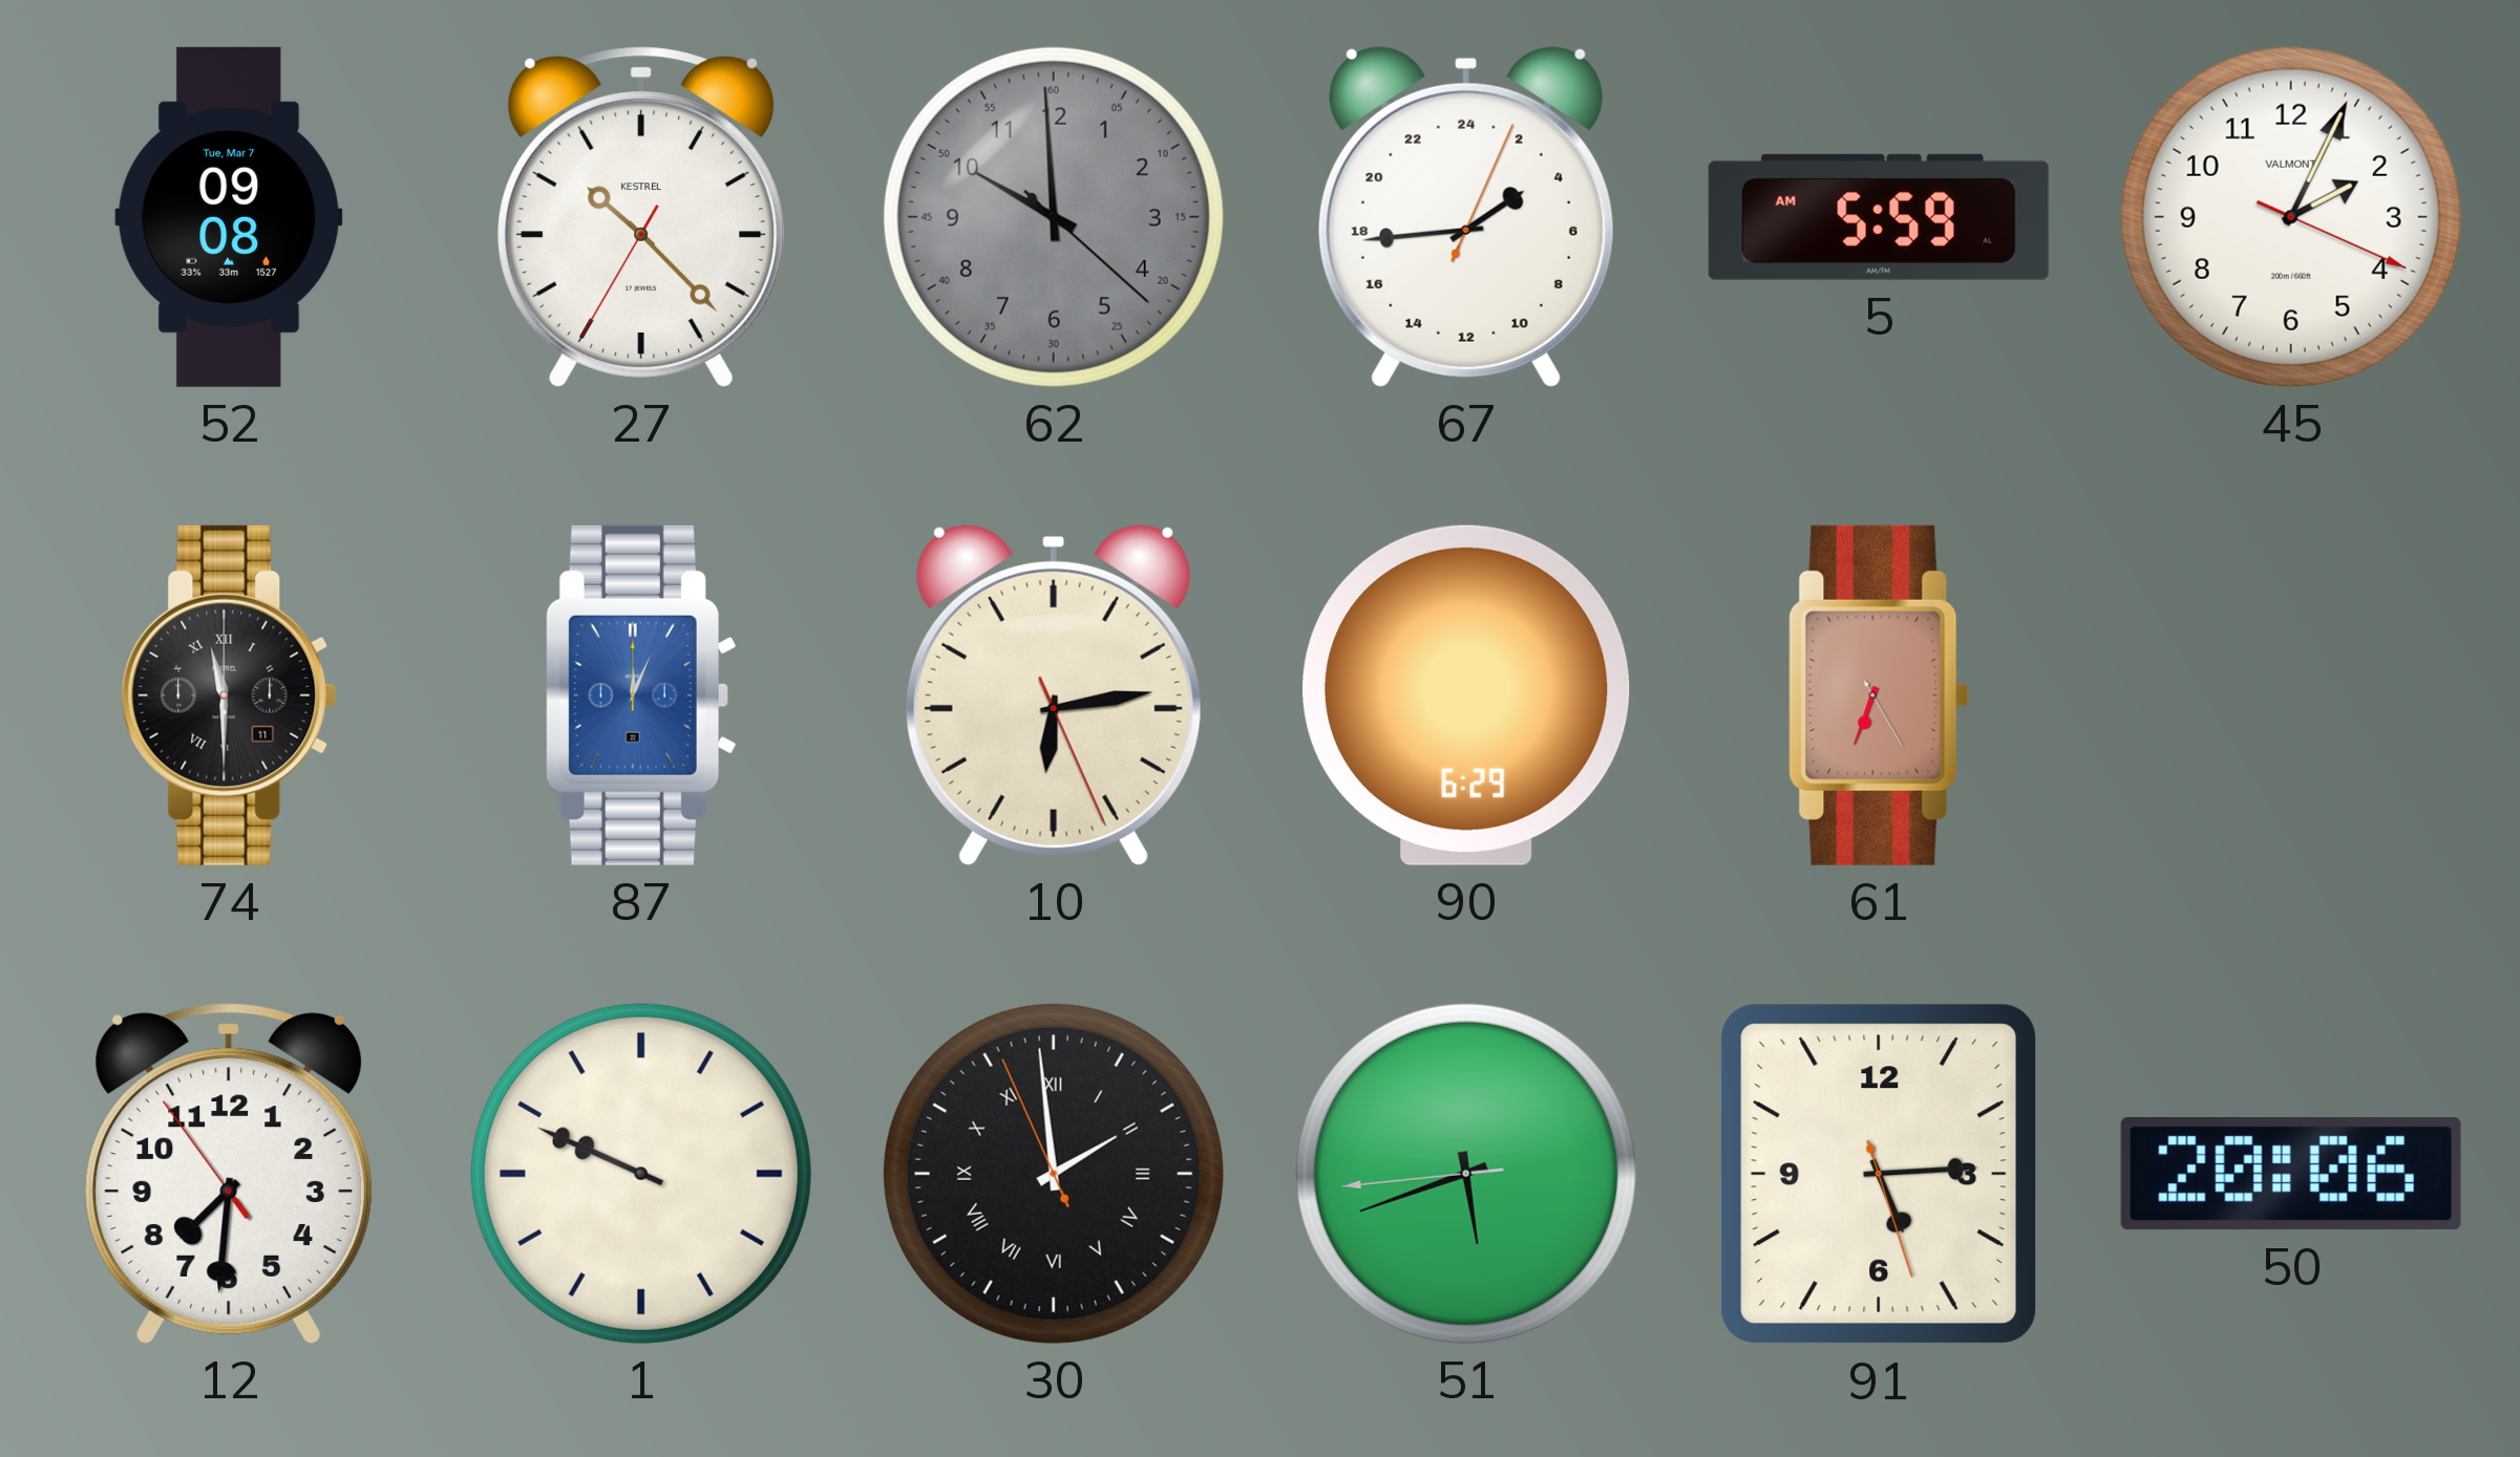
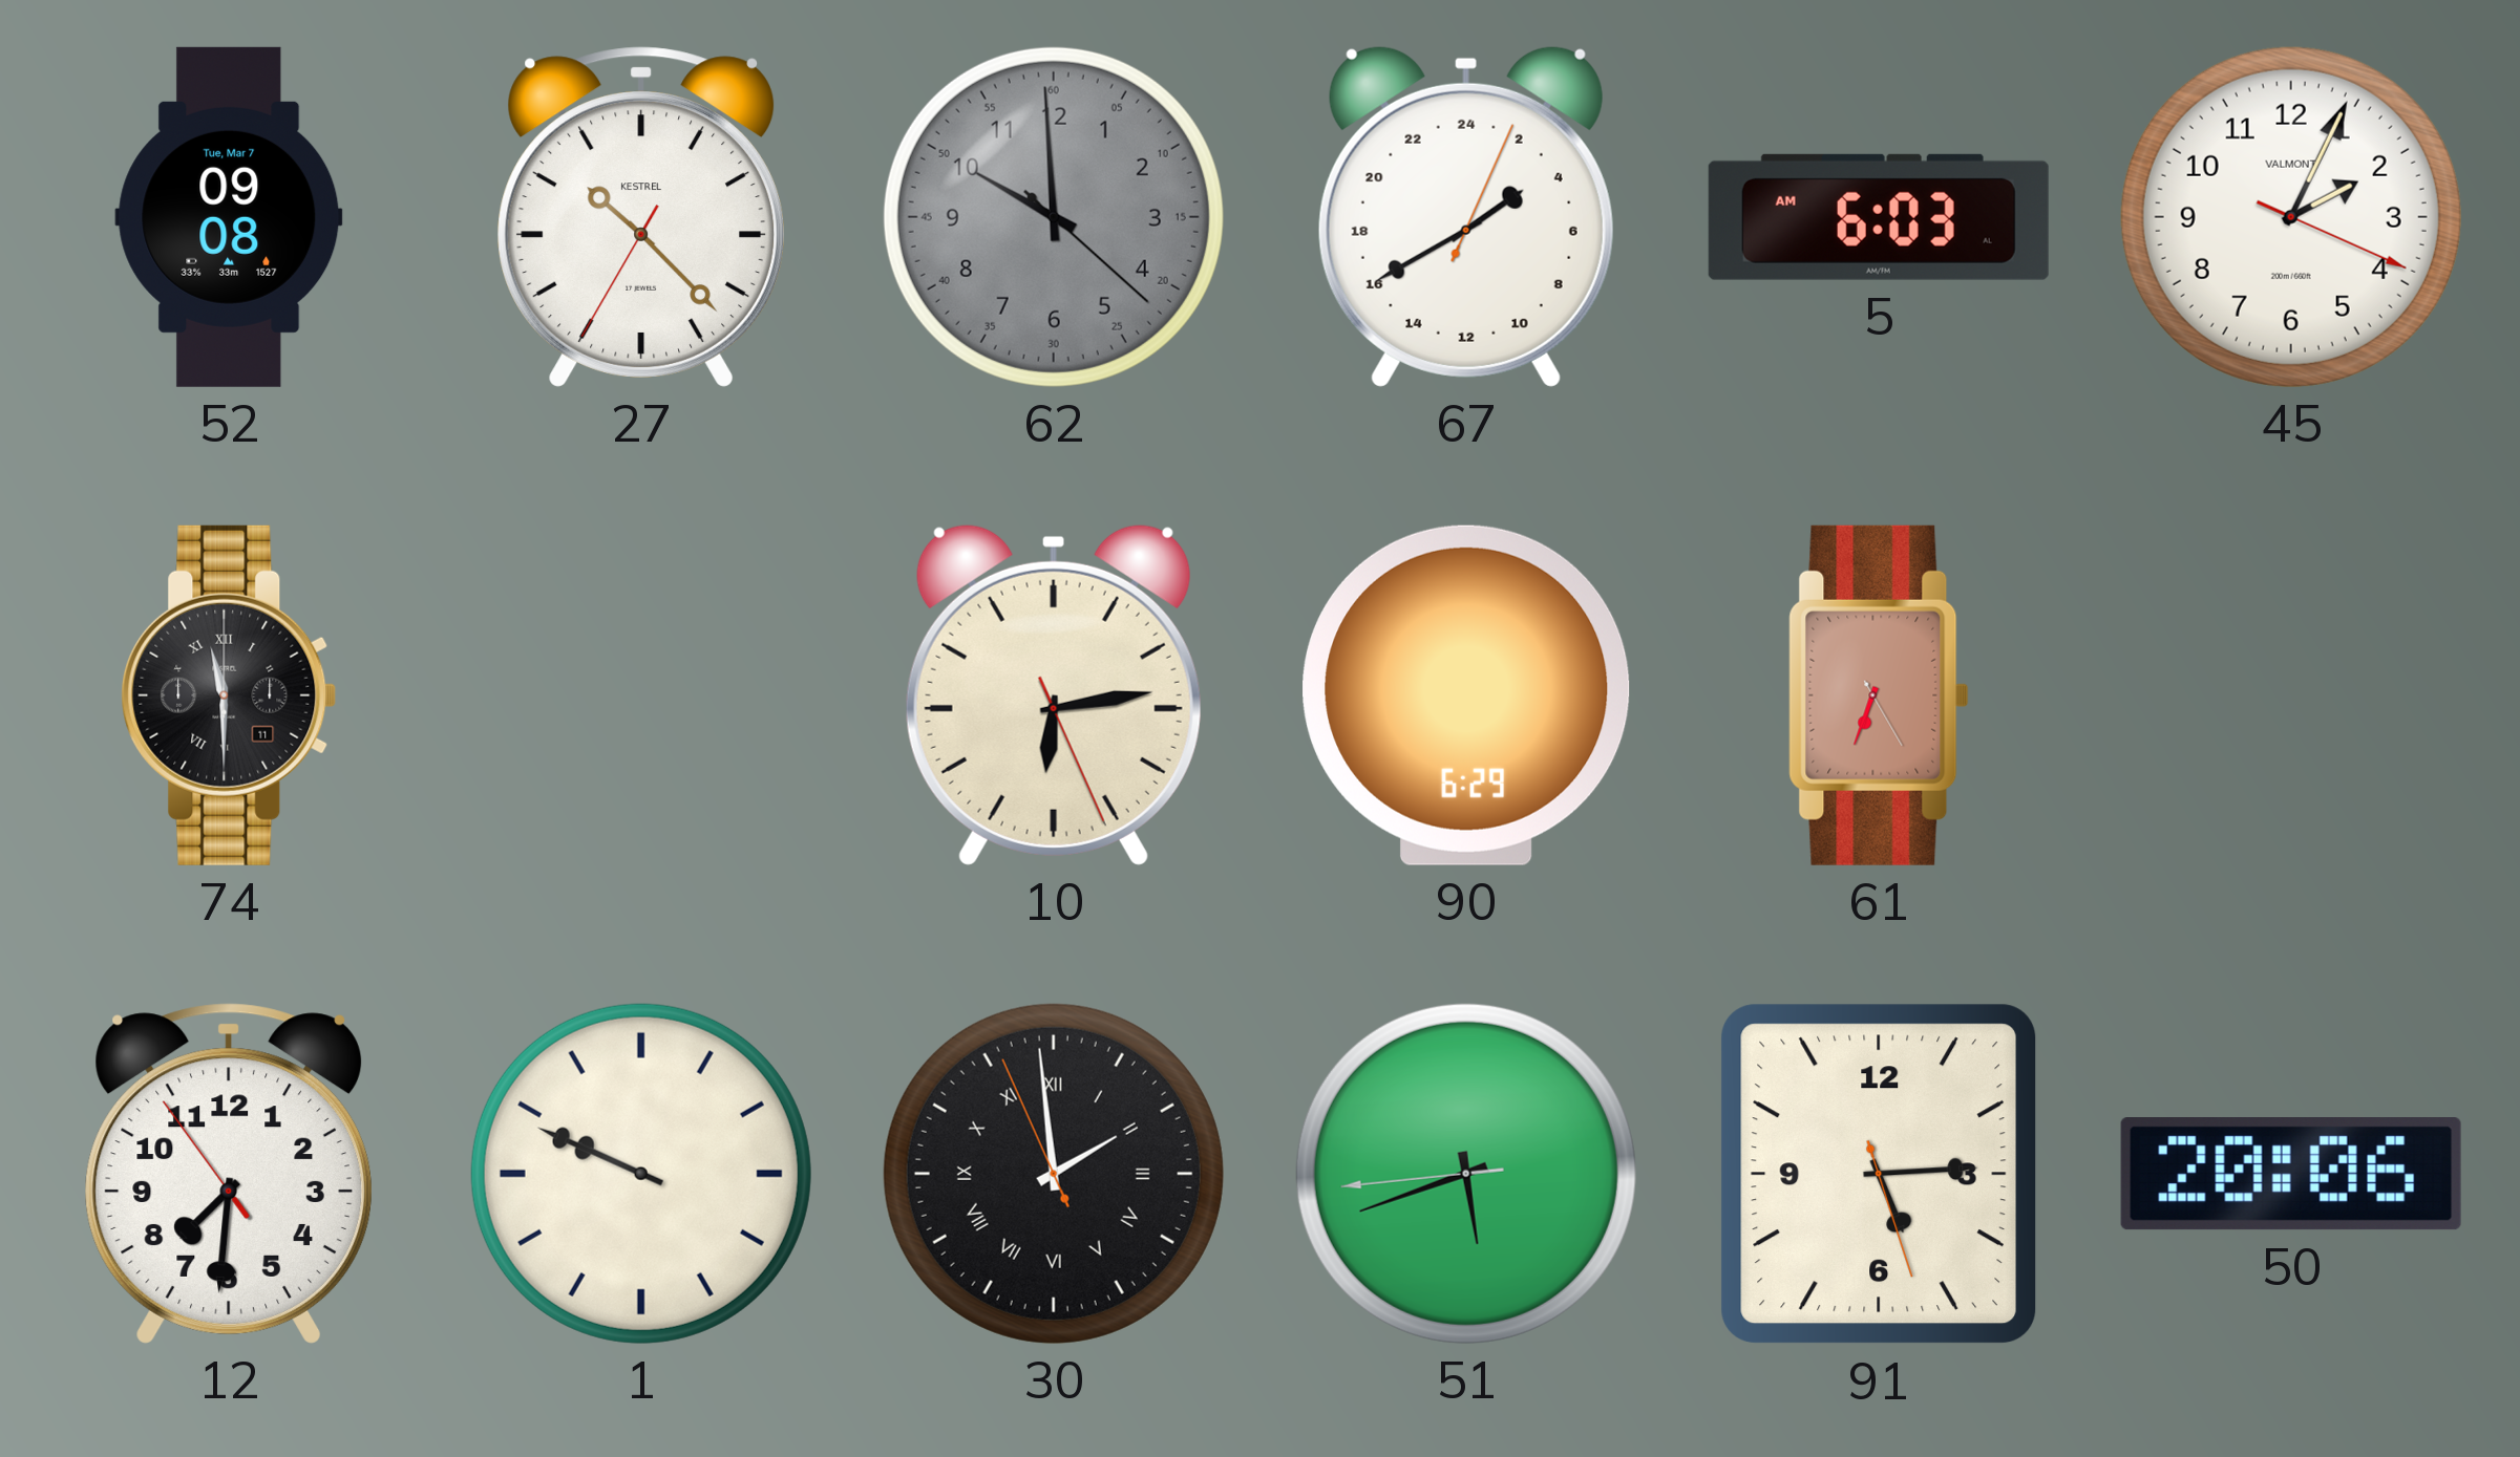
67: 3:44 -> 3:40 (1466, 216)
5: 5:59 -> 6:03 (1879, 217)
87: 12:04 -> none (641, 695)
